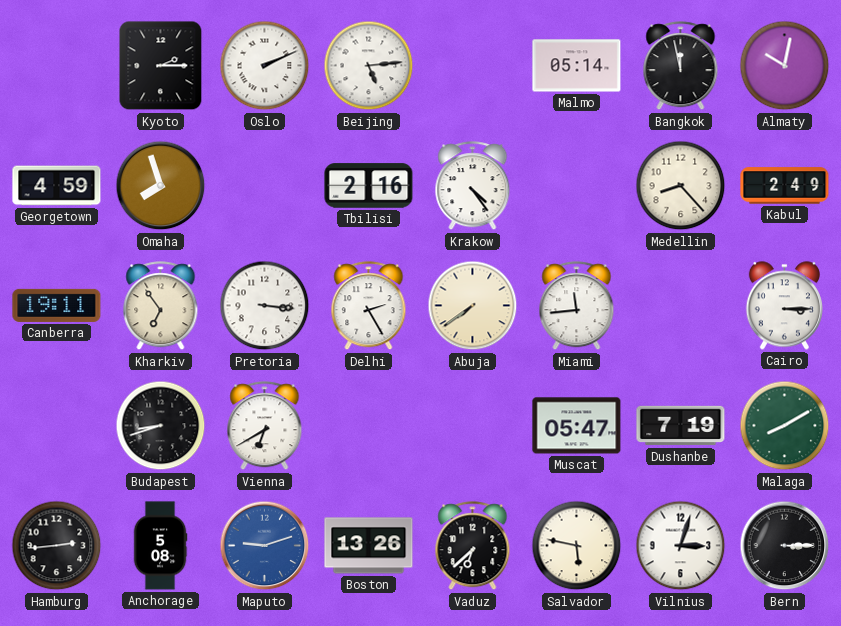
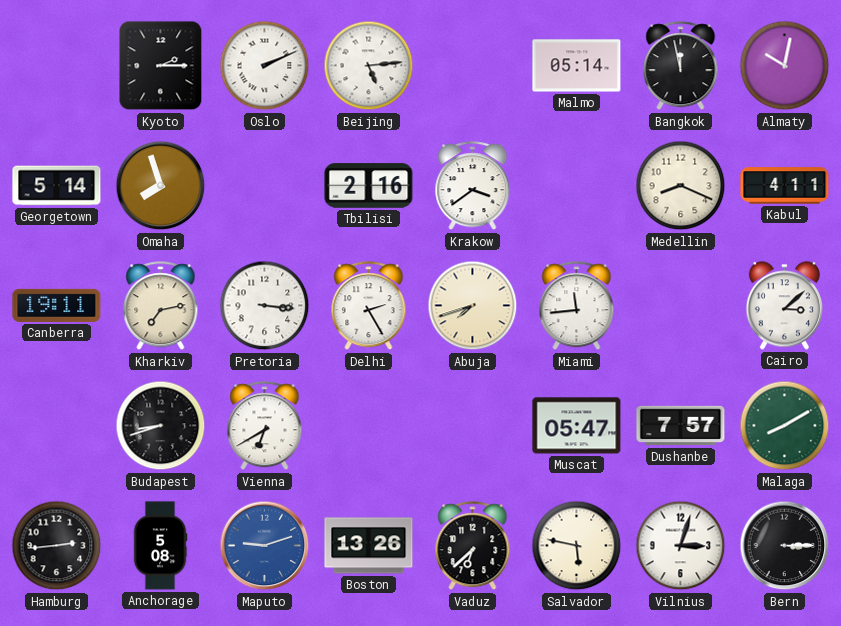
Georgetown: 4:59 -> 5:14 (57, 186)
Krakow: 4:24 -> 3:39 (473, 186)
Medellin: 8:23 -> 8:19 (681, 186)
Kabul: 2:49 -> 4:11 (785, 186)
Kharkiv: 6:54 -> 7:13 (161, 306)
Abuja: 7:39 -> 7:42 (473, 306)
Cairo: 3:15 -> 3:08 (784, 306)
Dushanbe: 7:19 -> 7:57 (681, 426)
